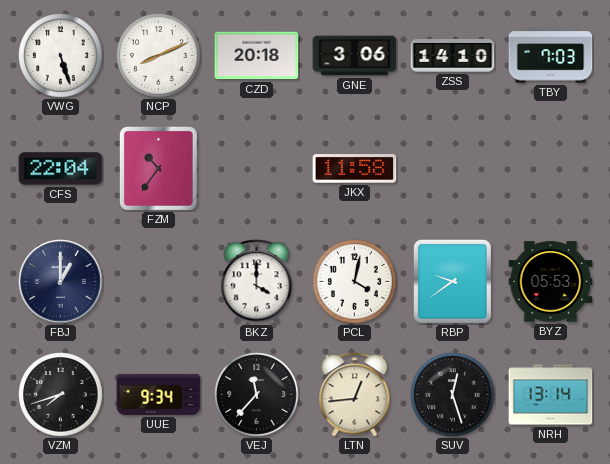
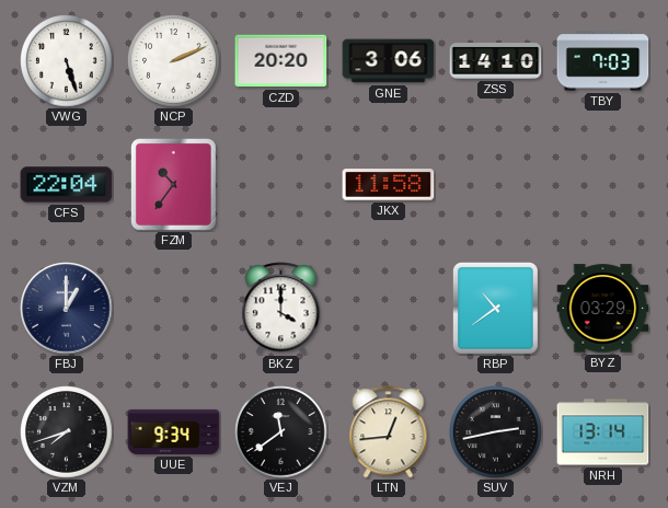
NCP: 8:11 -> 2:11 (174, 61)
CZD: 20:18 -> 20:20 (281, 61)
PCL: 4:02 -> none (355, 282)
RBP: 9:39 -> 10:39 (495, 308)
BYZ: 05:53 -> 03:29 (603, 309)
VEJ: 11:37 -> 11:39 (281, 432)
SUV: 12:27 -> 2:43 (496, 432)
